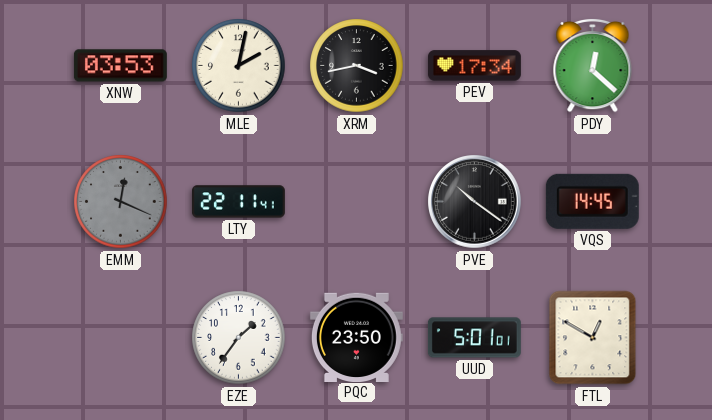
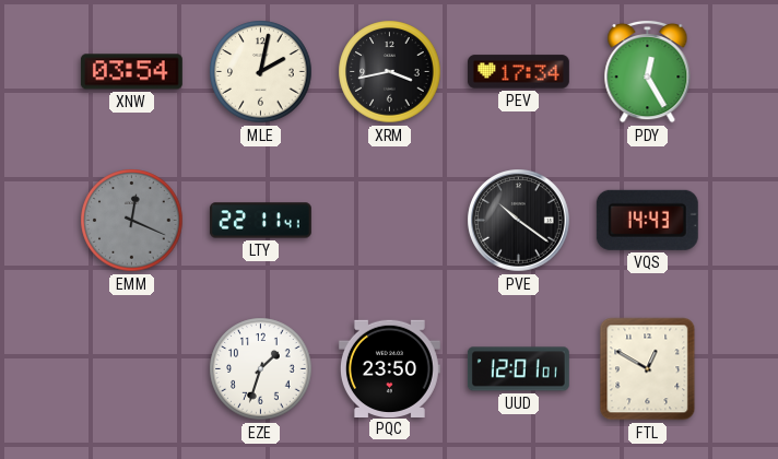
XNW: 03:53 -> 03:54 (131, 72)
PDY: 12:22 -> 12:25 (648, 71)
VQS: 14:45 -> 14:43 (647, 220)
EZE: 1:36 -> 1:33 (261, 369)
UUD: 5:01 -> 12:01 (518, 369)
